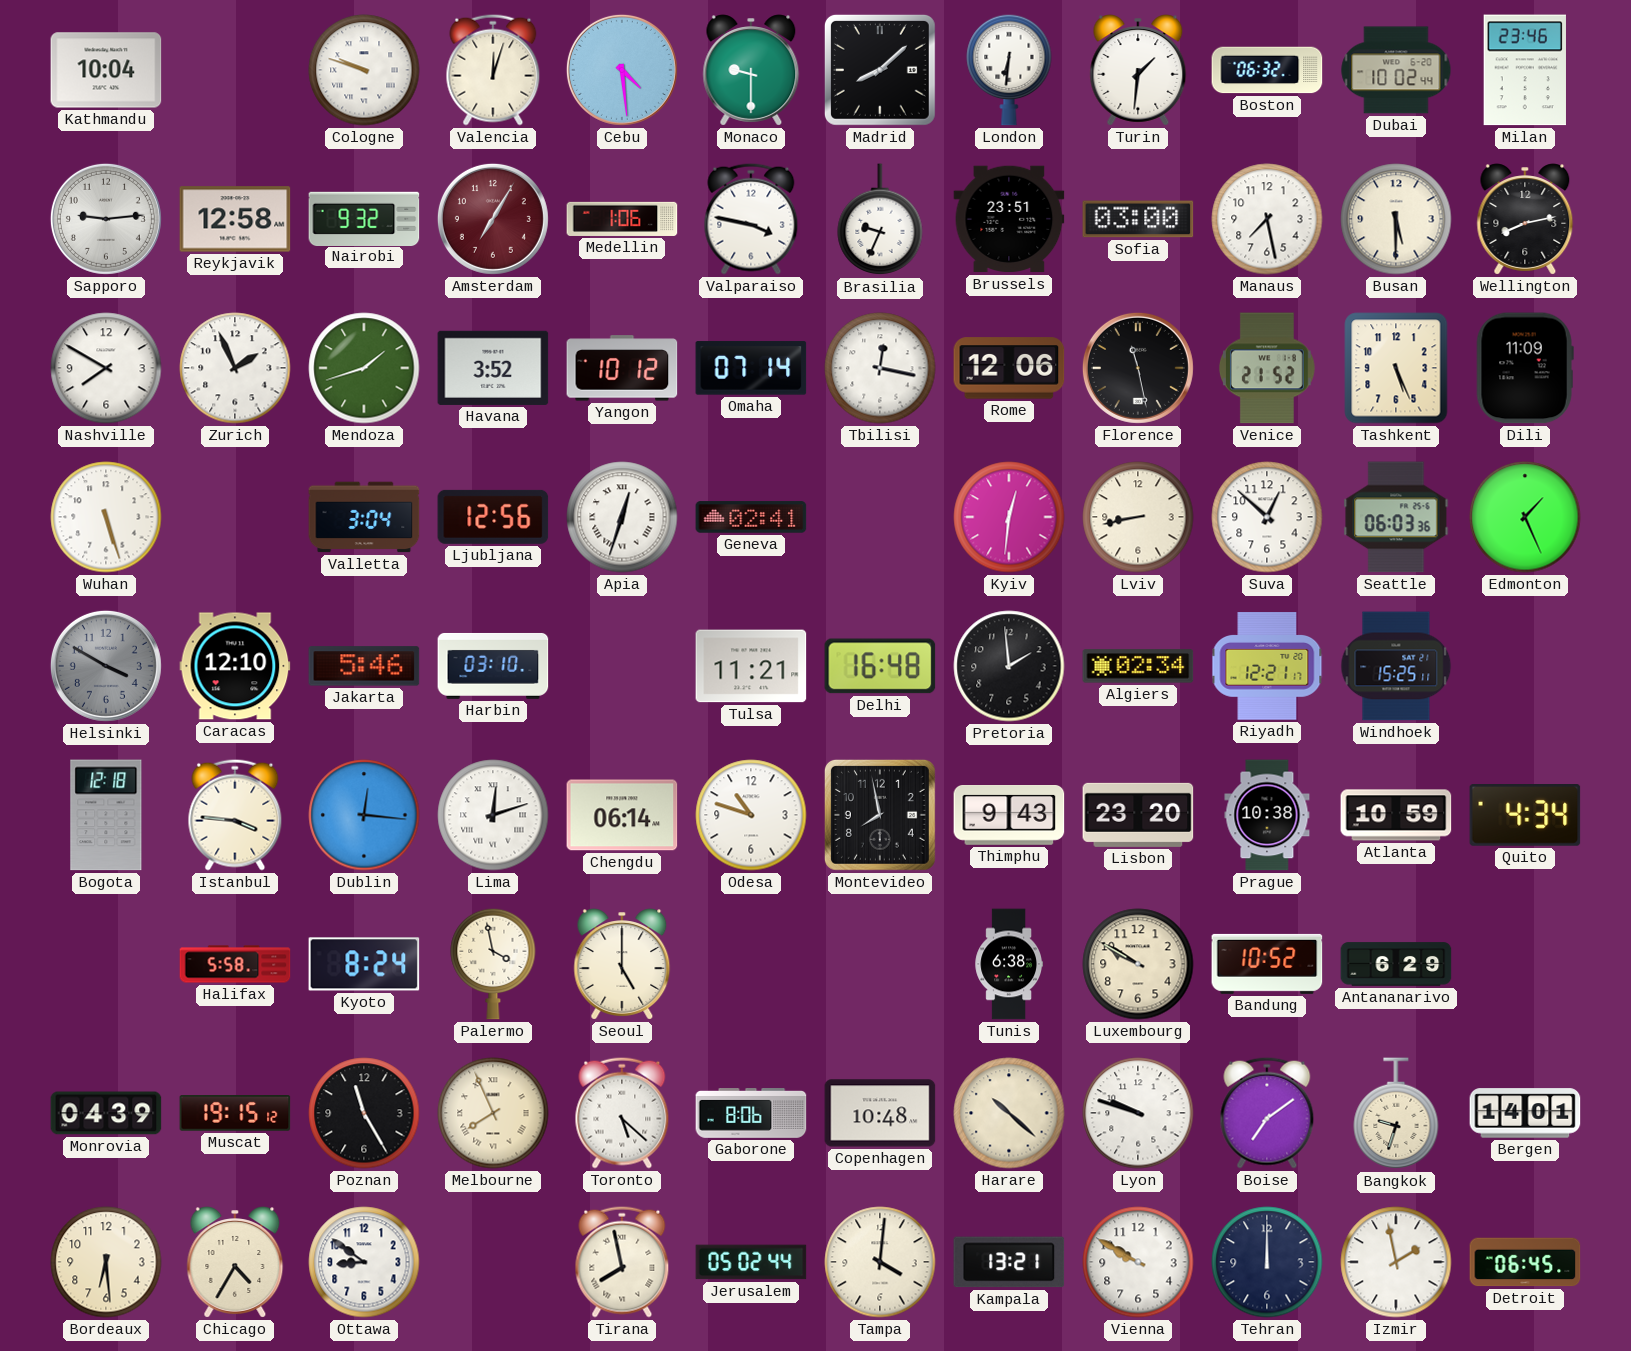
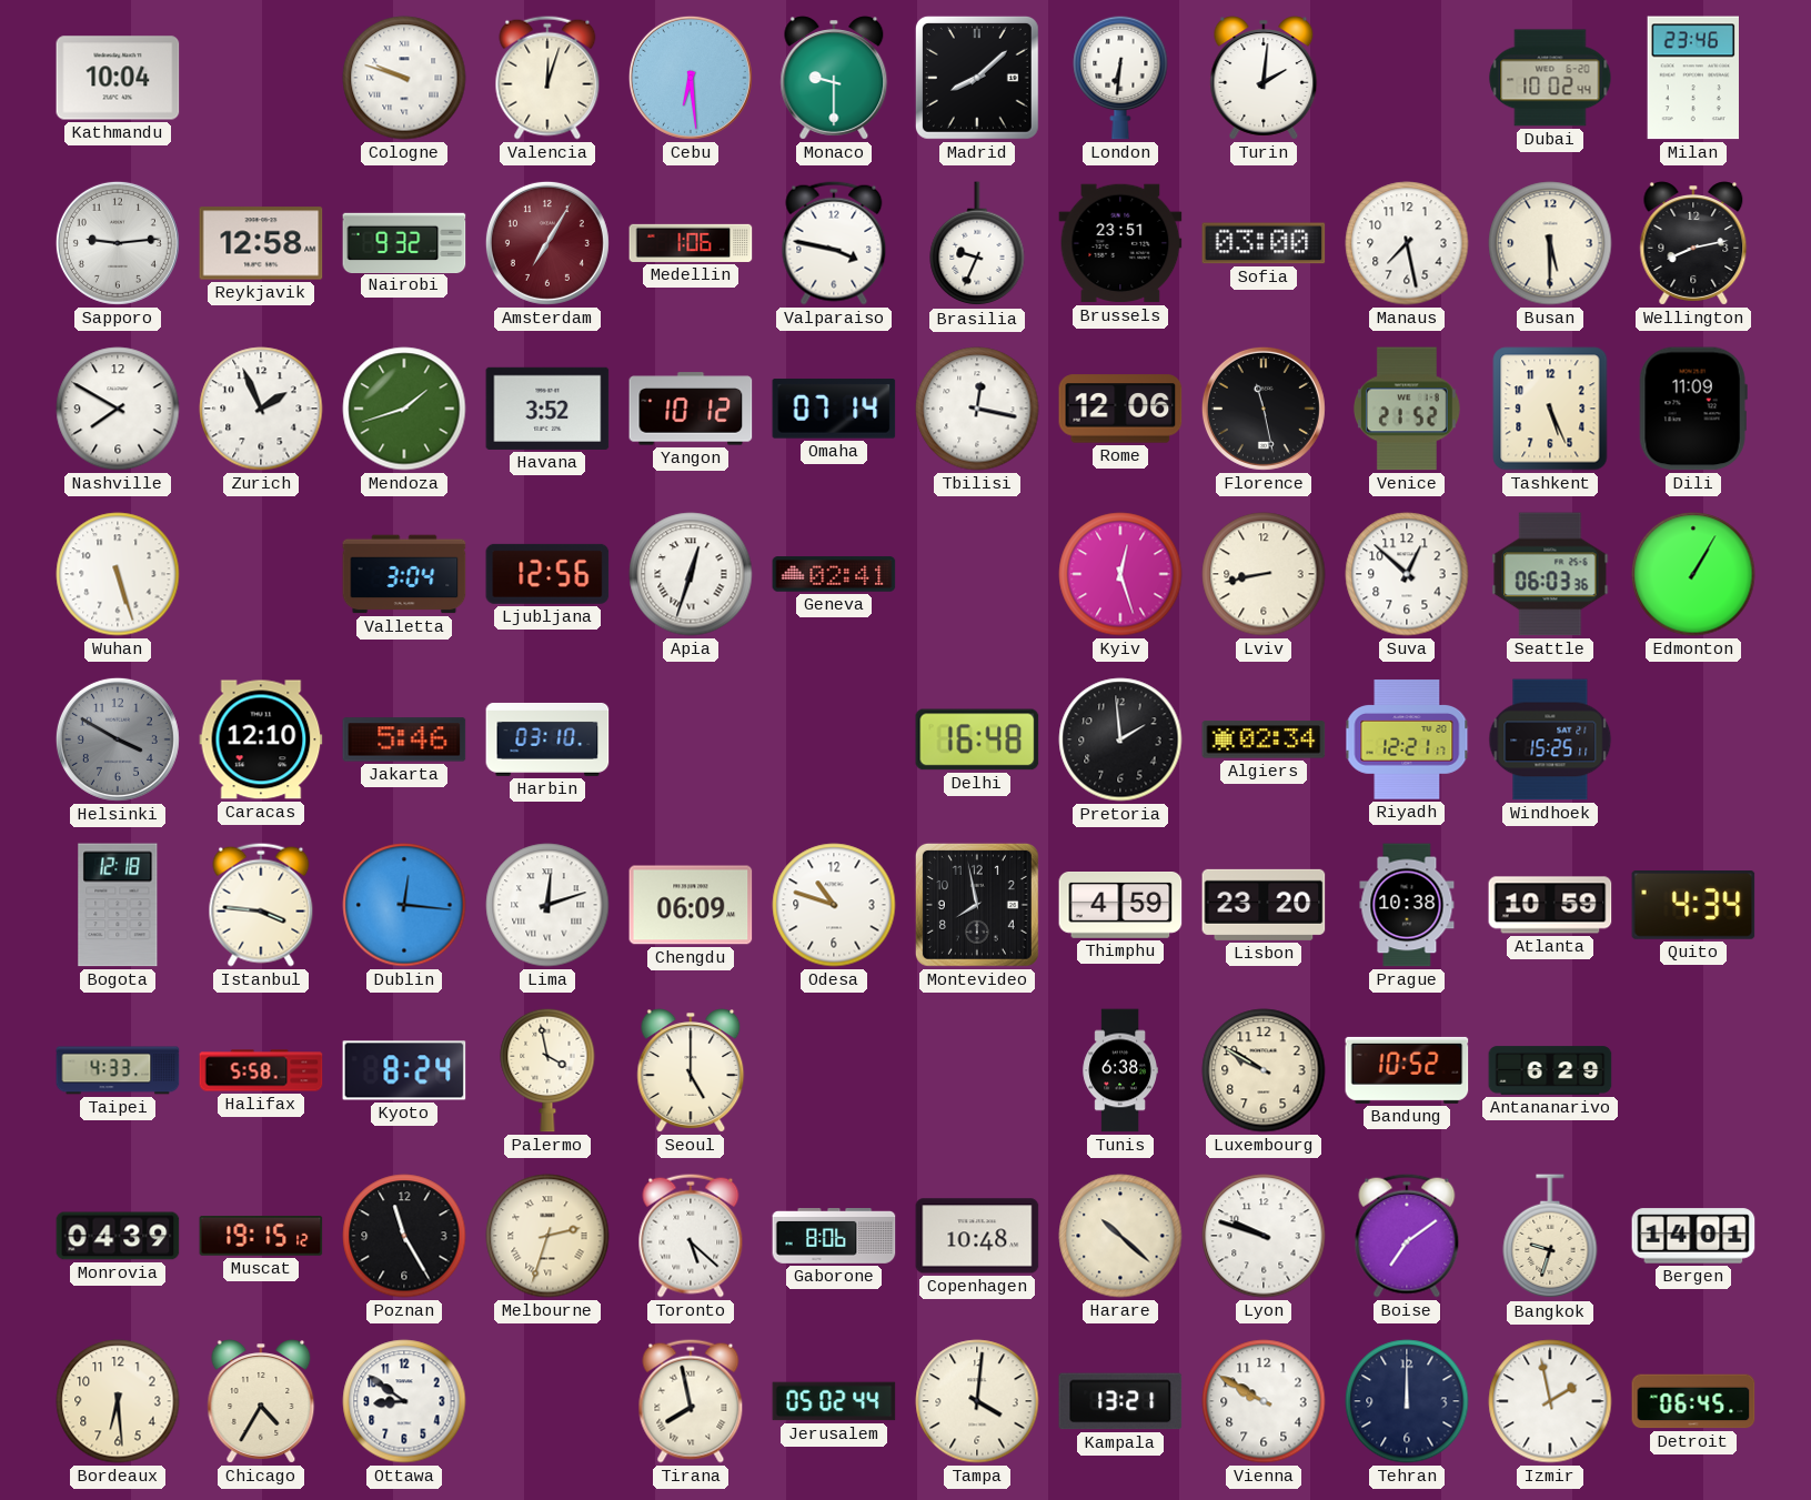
Cebu: 4:29 -> 6:29 (691, 78)
Turin: 1:31 -> 2:01 (1264, 78)
Boston: 06:32 -> none (1267, 70)
Kyiv: 12:31 -> 12:27 (1120, 574)
Edmonton: 1:26 -> 1:05 (1693, 574)
Tulsa: 11:21 -> none (751, 666)
Chengdu: 06:14 -> 06:09 (691, 905)
Thimphu: 9:43 -> 4:59 (1120, 906)
Taipei: none -> 4:33 (118, 1070)
Melbourne: 7:56 -> 2:33 (547, 1236)
